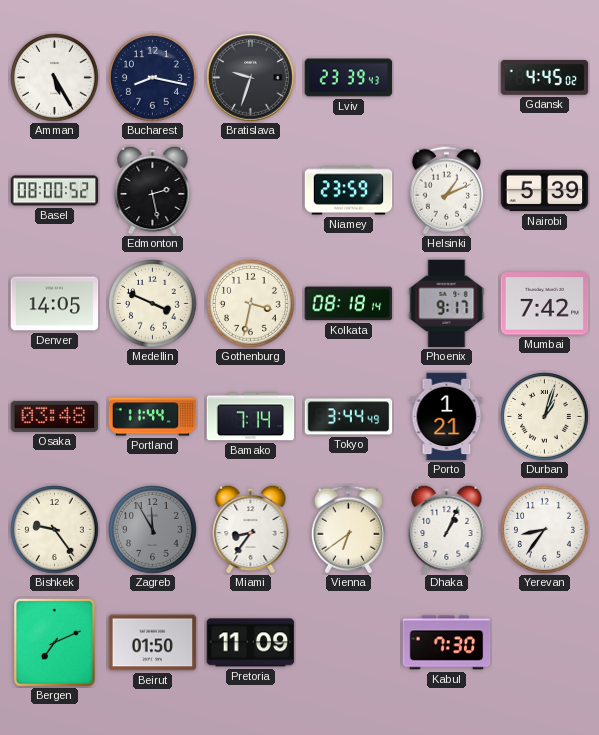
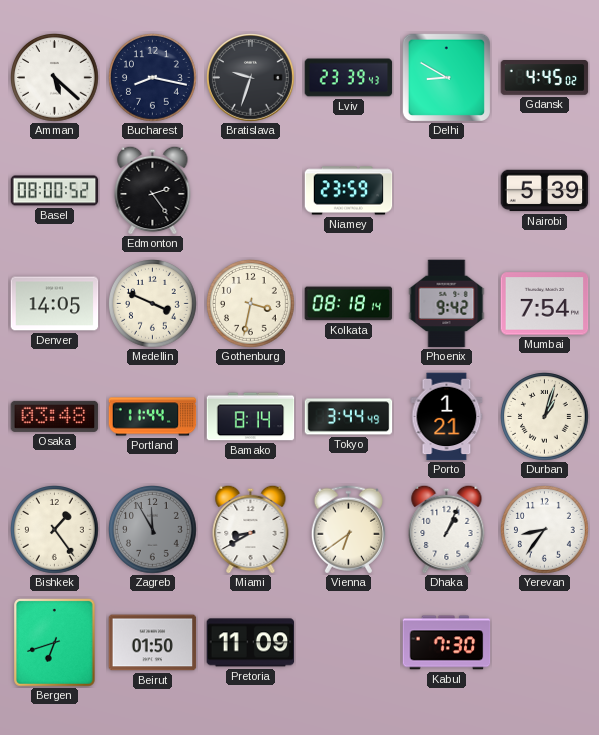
Amman: 5:25 -> 5:22 (55, 78)
Delhi: none -> 8:50 (446, 77)
Edmonton: 2:28 -> 2:24 (153, 190)
Helsinki: 1:11 -> none (446, 191)
Phoenix: 9:17 -> 9:42 (447, 304)
Mumbai: 7:42 -> 7:54 (545, 304)
Bamako: 7:14 -> 8:14 (251, 417)
Bishkek: 9:24 -> 1:24 (55, 530)
Miami: 8:36 -> 8:40 (251, 529)
Bergen: 7:11 -> 6:42 (55, 643)
